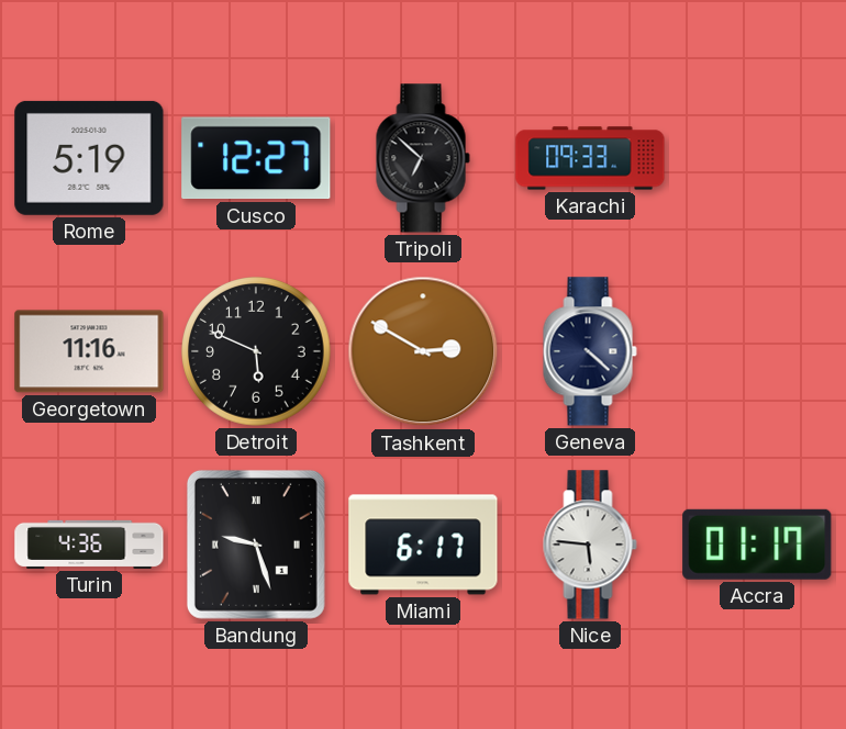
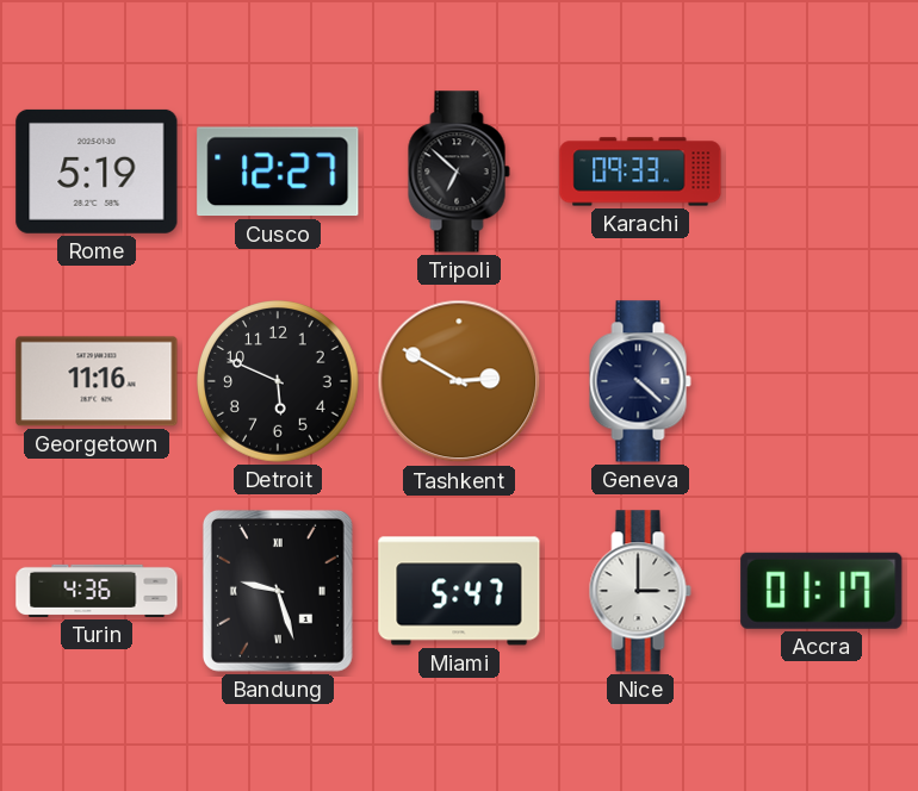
Miami: 6:17 -> 5:47 (459, 591)
Nice: 5:46 -> 3:00 (640, 591)
